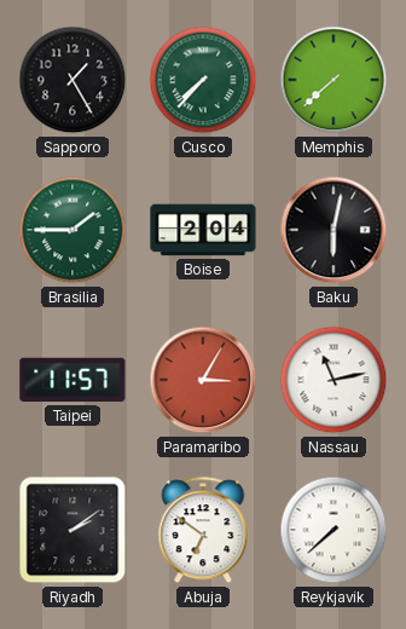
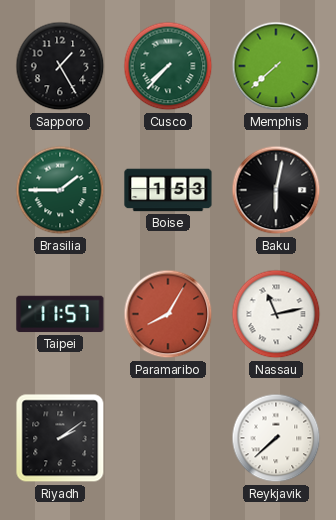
Boise: 2:04 -> 1:53 (168, 190)
Paramaribo: 3:05 -> 8:05 (168, 314)
Abuja: 6:51 -> none (203, 531)
